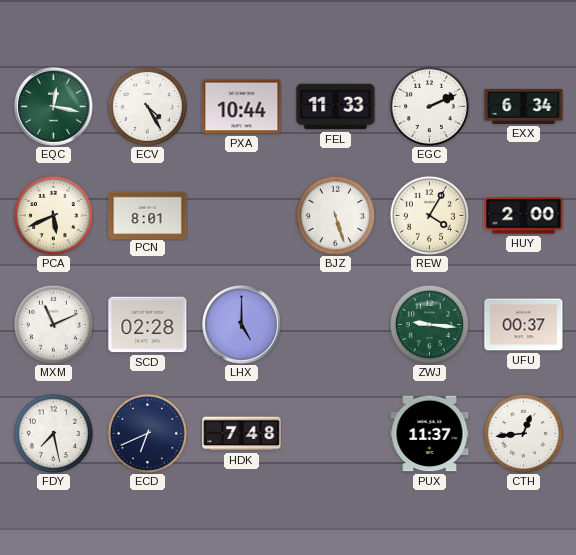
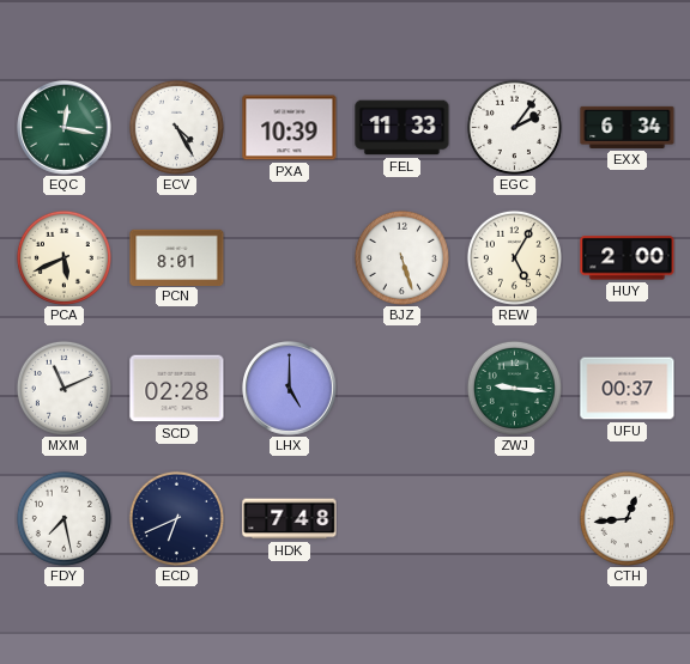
PXA: 10:44 -> 10:39 (290, 128)
EGC: 2:11 -> 2:06 (514, 127)
REW: 4:05 -> 5:05 (514, 257)
PUX: 11:37 -> none (430, 434)
